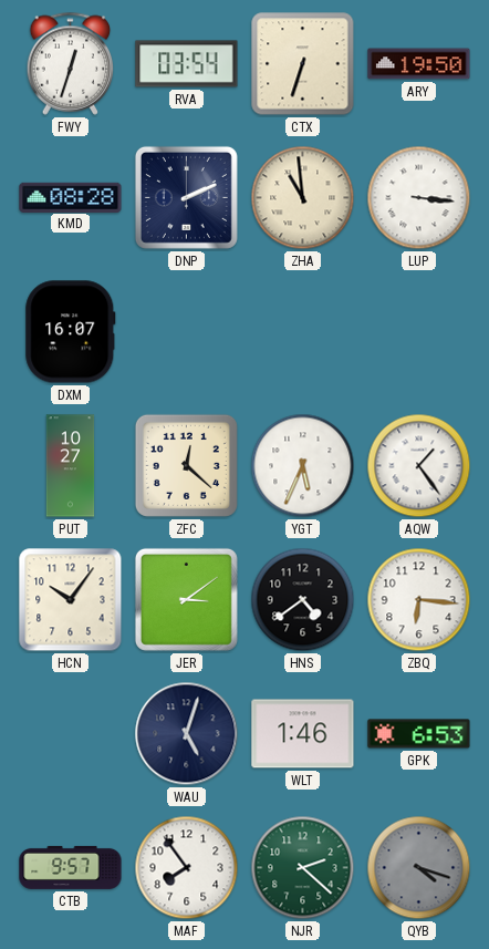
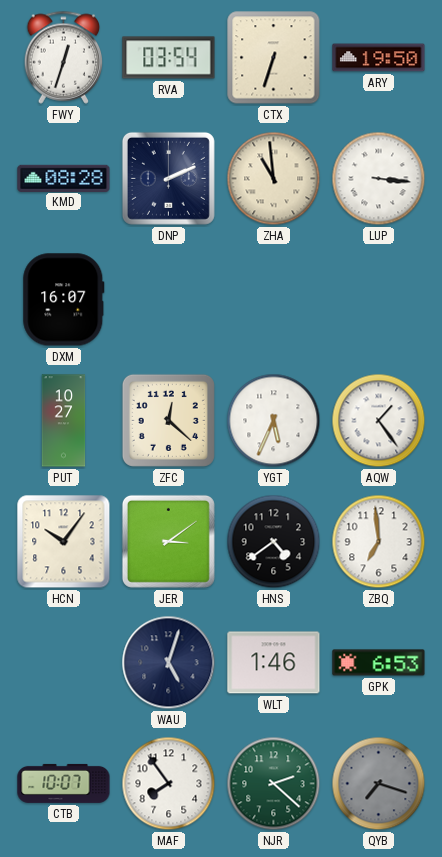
ZBQ: 6:16 -> 6:59 (379, 542)
CTB: 9:57 -> 10:07 (64, 783)
QYB: 4:18 -> 7:18 (379, 784)
